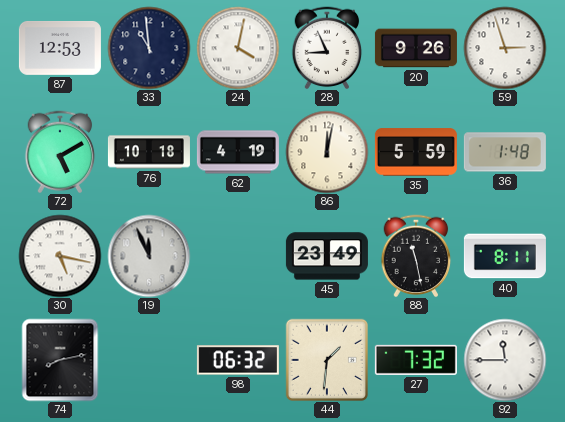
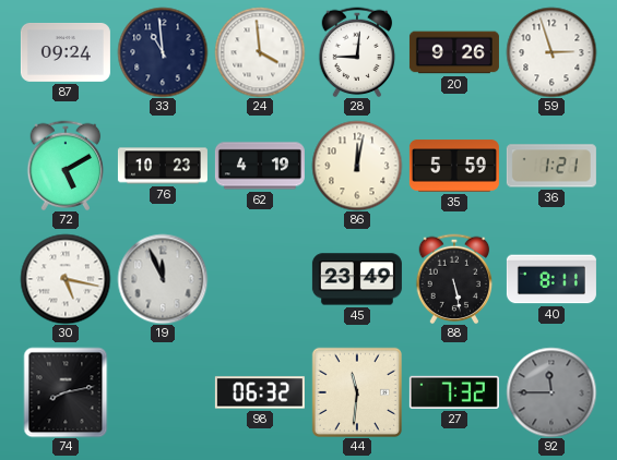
87: 12:53 -> 09:24 (66, 52)
24: 4:02 -> 3:59 (260, 52)
28: 8:56 -> 9:01 (357, 52)
76: 10:18 -> 10:23 (163, 166)
36: 1:48 -> 1:21 (551, 166)
88: 11:28 -> 5:28 (454, 279)
44: 1:31 -> 11:31 (356, 391)
92 dial: white -> grey (551, 392)
